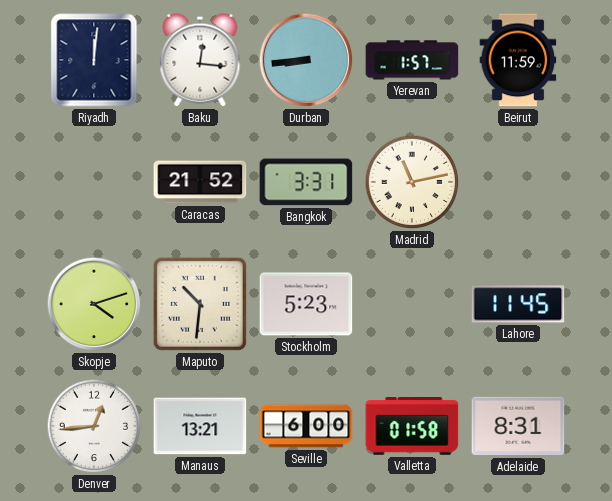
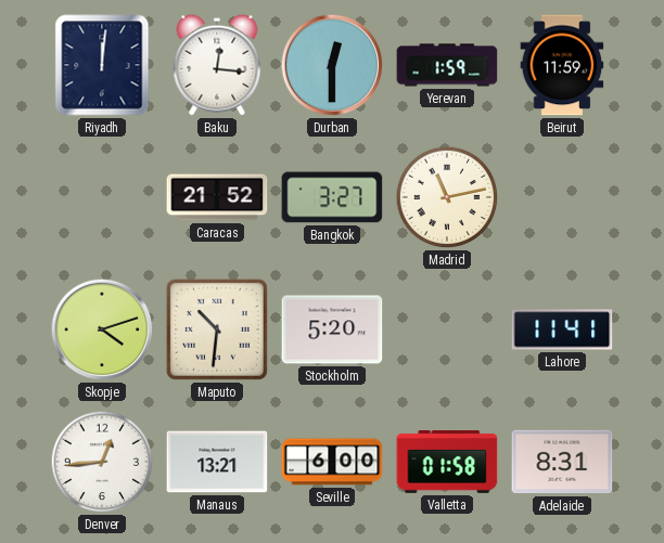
Durban: 8:44 -> 12:30 (332, 65)
Yerevan: 1:57 -> 1:59 (447, 65)
Bangkok: 3:31 -> 3:27 (332, 197)
Stockholm: 5:23 -> 5:20 (332, 329)
Lahore: 11:45 -> 11:41 (562, 329)
